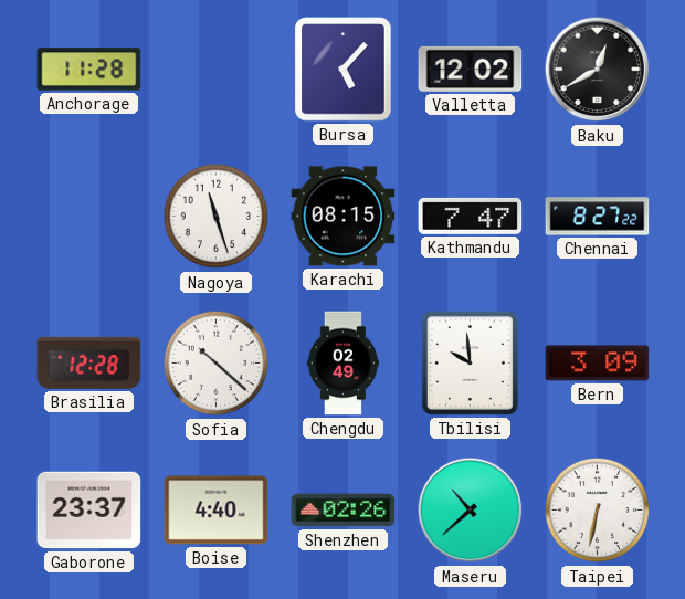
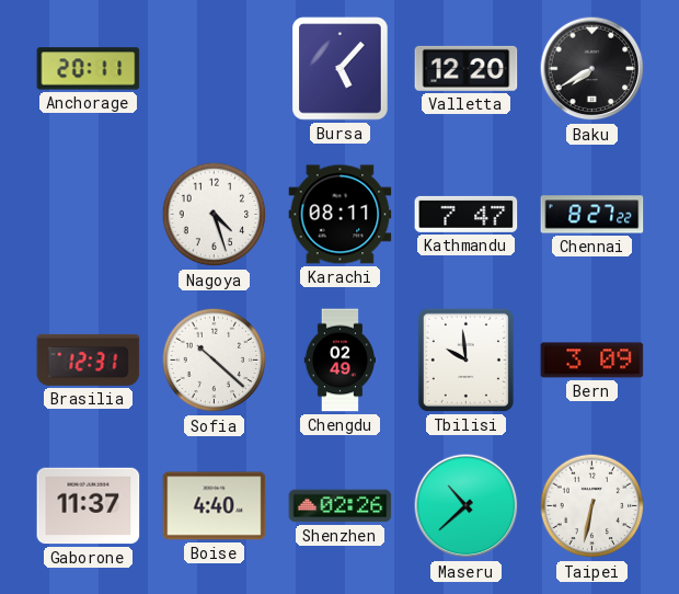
Anchorage: 11:28 -> 20:11 (89, 69)
Valletta: 12:02 -> 12:20 (467, 68)
Baku: 12:40 -> 7:40 (592, 69)
Nagoya: 11:27 -> 4:27 (215, 215)
Karachi: 08:15 -> 08:11 (341, 215)
Brasilia: 12:28 -> 12:31 (89, 359)
Gaborone: 23:37 -> 11:37 (89, 506)
